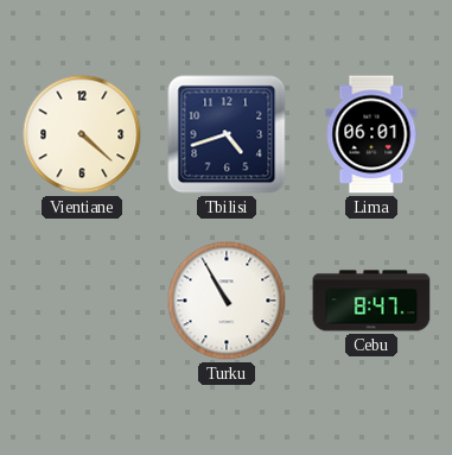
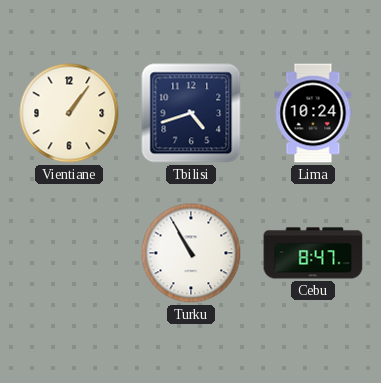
Vientiane: 4:22 -> 1:06 (69, 113)
Lima: 06:01 -> 10:24 (313, 113)
